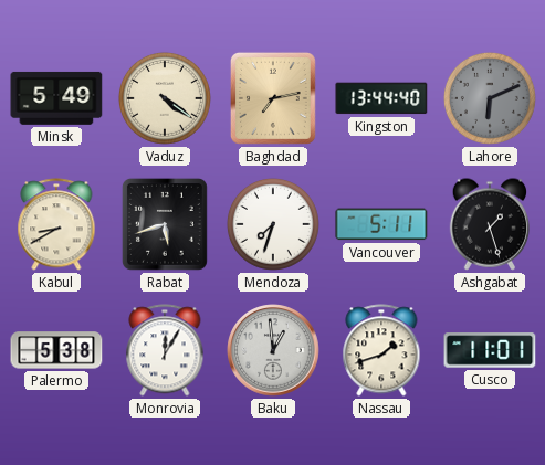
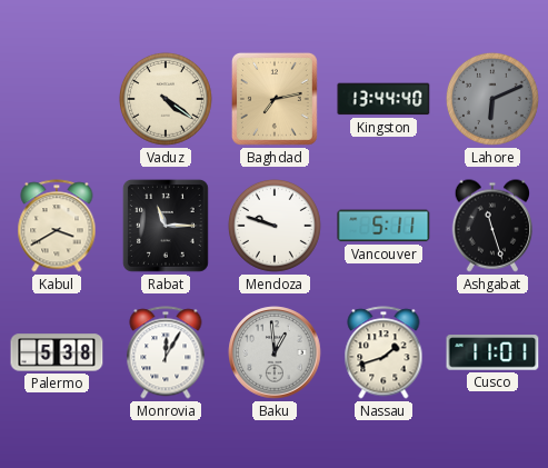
Minsk: 5:49 -> none (56, 98)
Kabul: 8:40 -> 3:40 (57, 226)
Rabat: 5:42 -> 11:15 (166, 226)
Mendoza: 7:33 -> 9:48 (275, 226)
Ashgabat: 1:27 -> 11:27 (491, 226)
